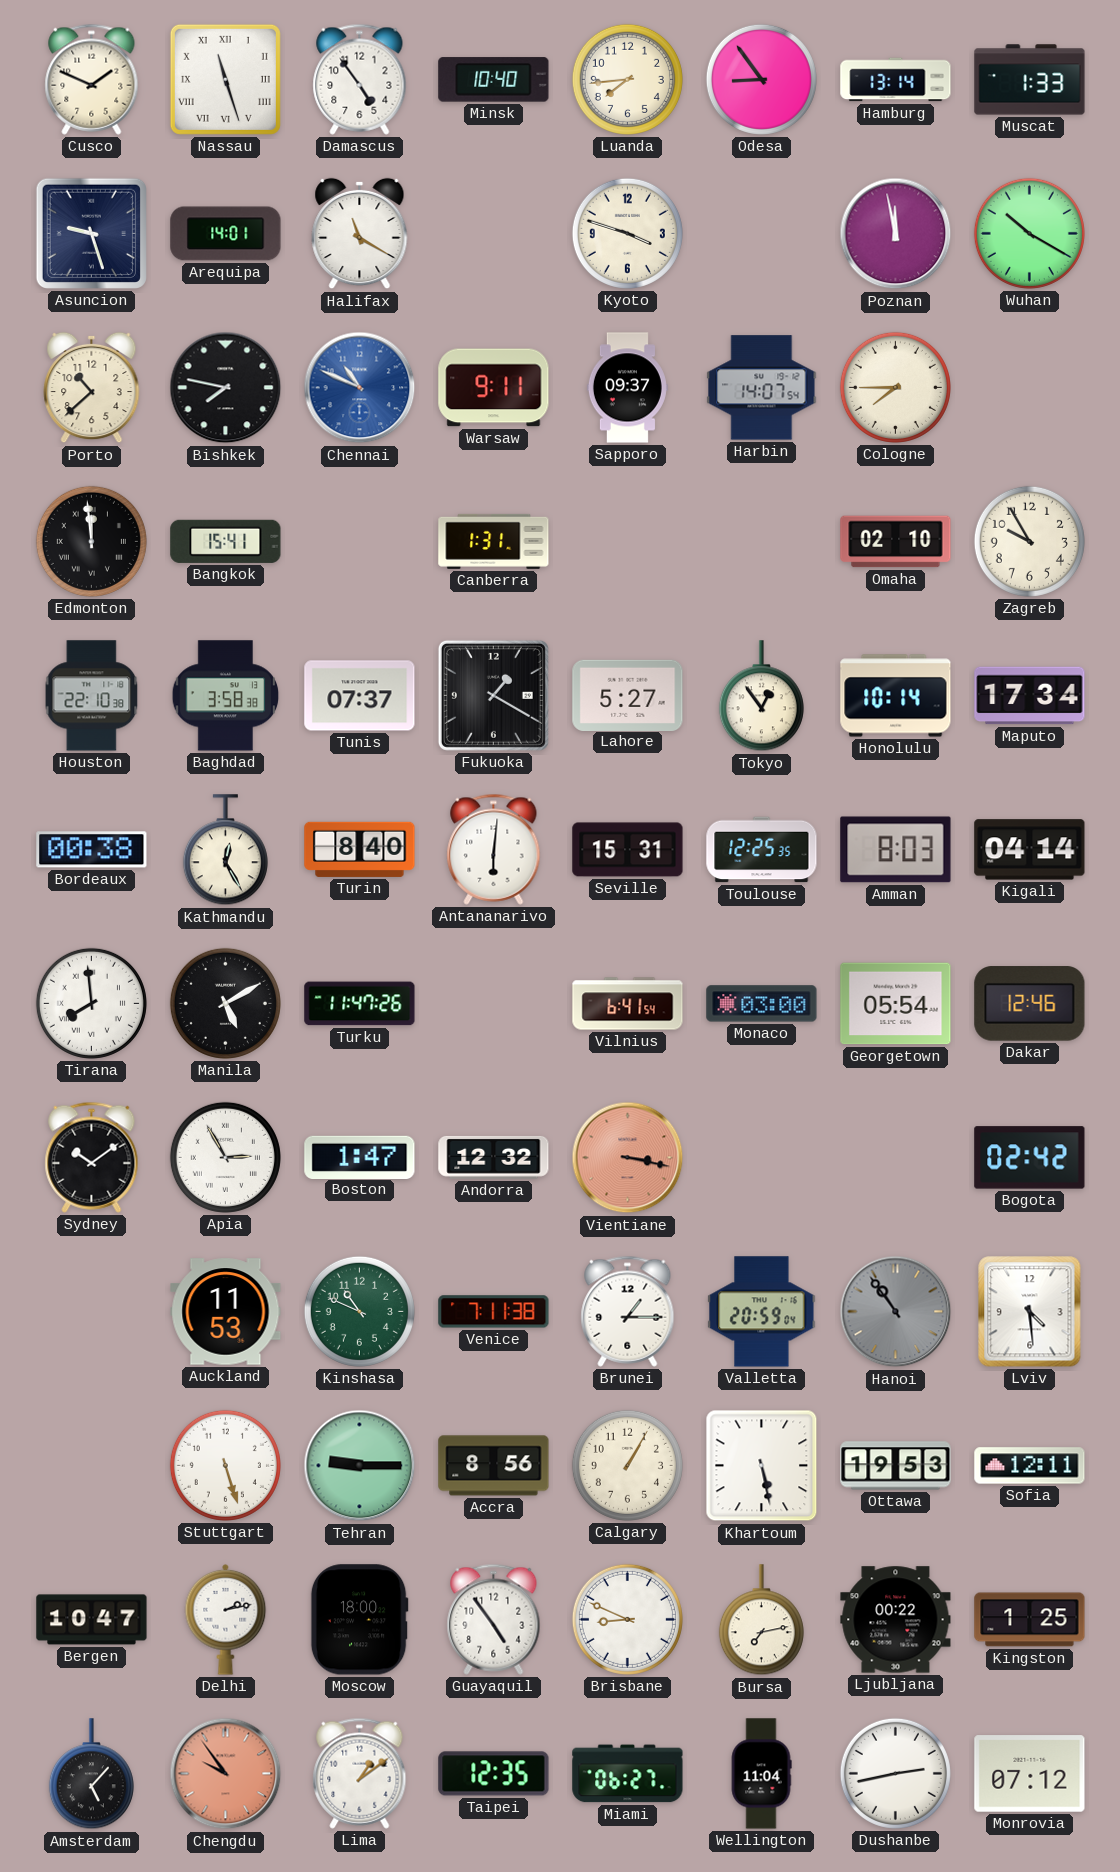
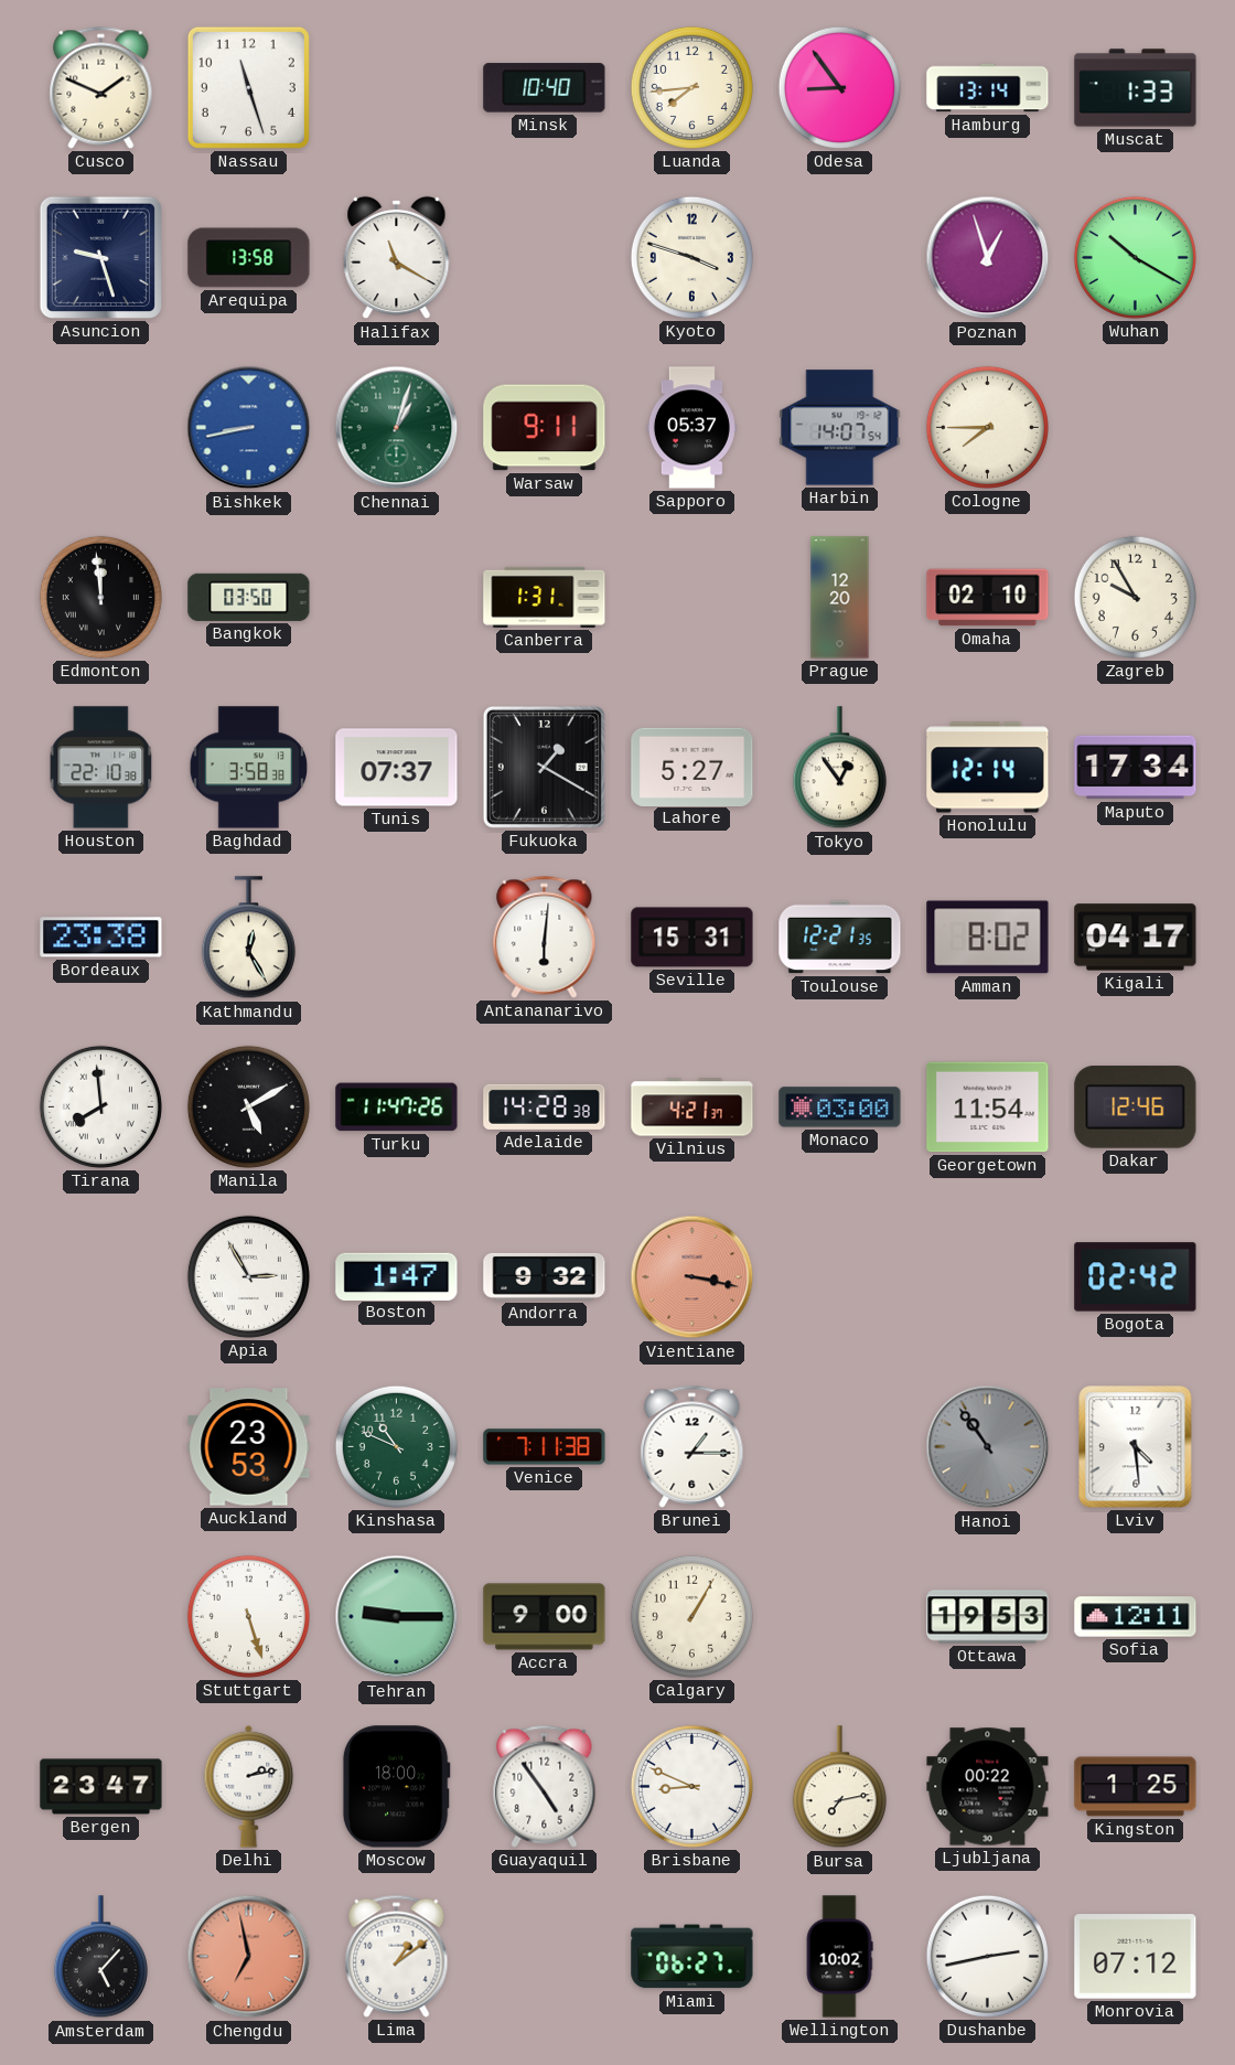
Nassau numerals: Roman -> Arabic (248, 87)
Damascus: 4:54 -> none (360, 79)
Arequipa: 14:01 -> 13:58 (249, 258)
Poznan: 11:58 -> 12:57 (988, 258)
Porto: 10:38 -> none (92, 388)
Bishkek: 7:47 -> 8:43 (249, 428)
Bishkek dial: black -> blue (249, 428)
Chennai: 10:49 -> 1:03 (397, 428)
Chennai dial: blue -> green (397, 428)
Sapporo: 09:37 -> 05:37 (691, 428)
Bangkok: 15:41 -> 03:50 (249, 597)
Prague: none -> 12:20 (840, 598)
Honolulu: 10:14 -> 12:14 (988, 768)
Bordeaux: 00:38 -> 23:38 (101, 938)
Turin: 8:40 -> none (360, 849)
Toulouse: 12:25 -> 12:21 (840, 938)
Amman: 8:03 -> 8:02 (988, 938)
Kigali: 04:14 -> 04:17 (1136, 938)
Adelaide: none -> 14:28 (545, 1106)
Vilnius: 6:41 -> 4:21 (692, 1108)
Georgetown: 05:54 -> 11:54 (988, 1108)
Sydney: 10:09 -> none (92, 1157)
Andorra: 12:32 -> 9:32 (545, 1276)
Auckland: 11:53 -> 23:53 (249, 1447)
Valletta: 20:59 -> none (762, 1312)
Accra: 8:56 -> 9:00 (545, 1617)
Khartoum: 5:28 -> none (762, 1466)
Bergen: 10:47 -> 23:47 (101, 1787)
Chengdu: 9:54 -> 6:58 (249, 1957)
Taipei: 12:35 -> none (494, 1774)
Wellington: 11:04 -> 10:02 (839, 1957)
